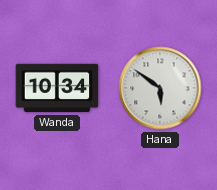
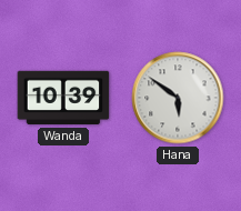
Wanda: 10:34 -> 10:39 (63, 98)
